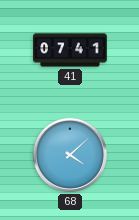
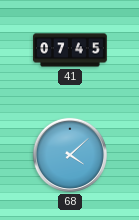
41: 07:41 -> 07:45 (71, 50)
